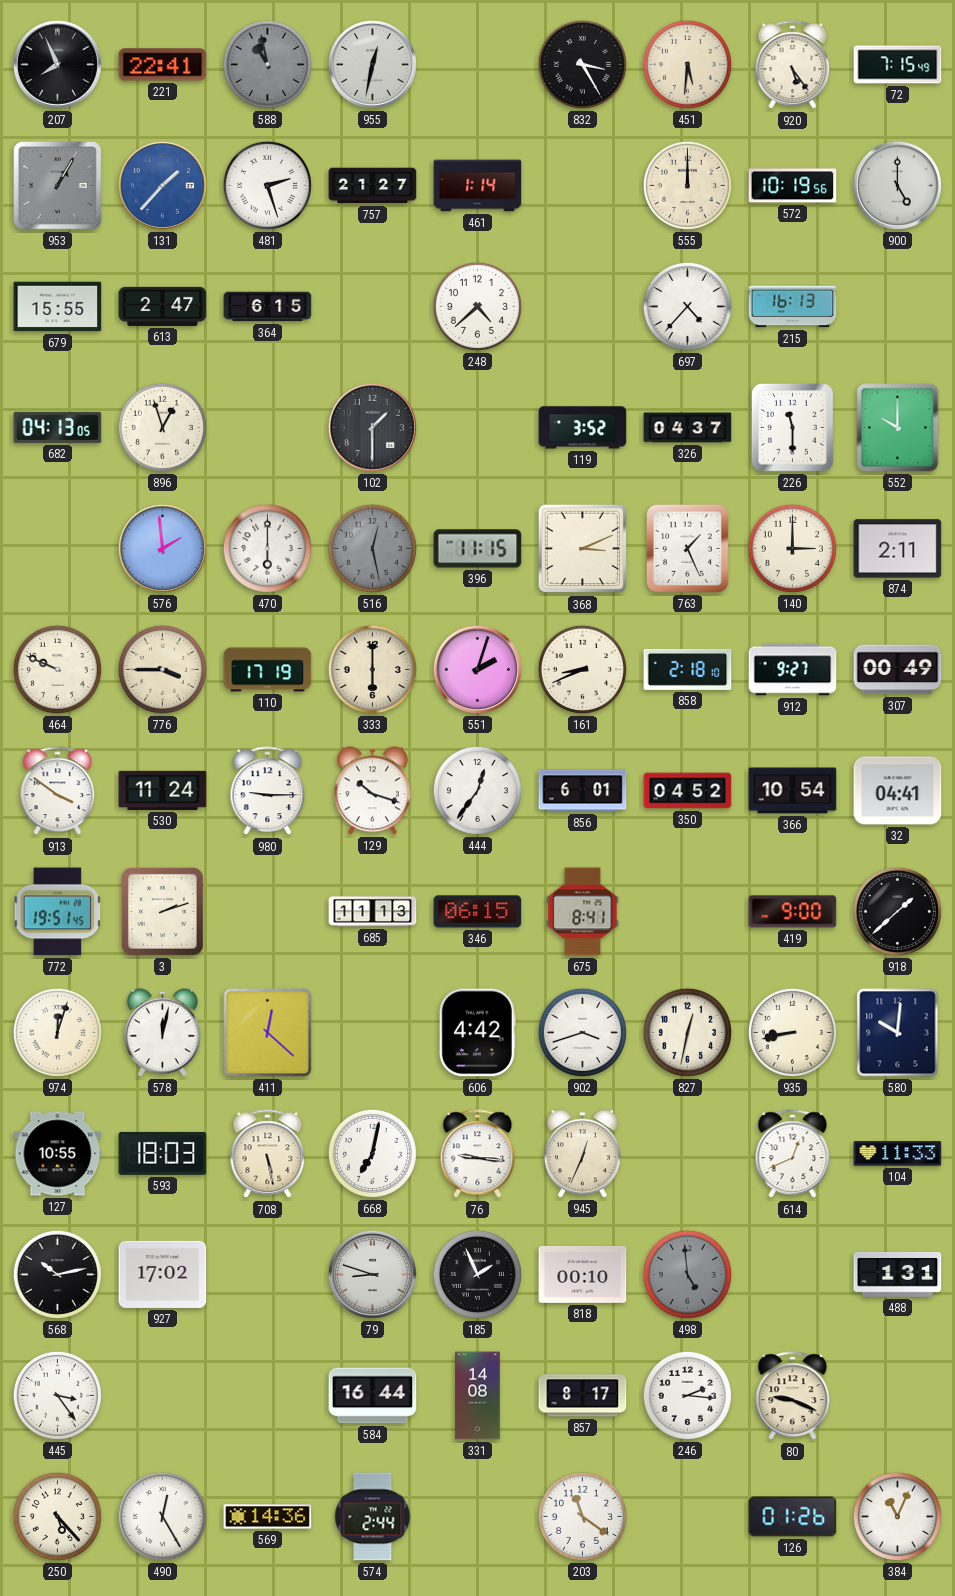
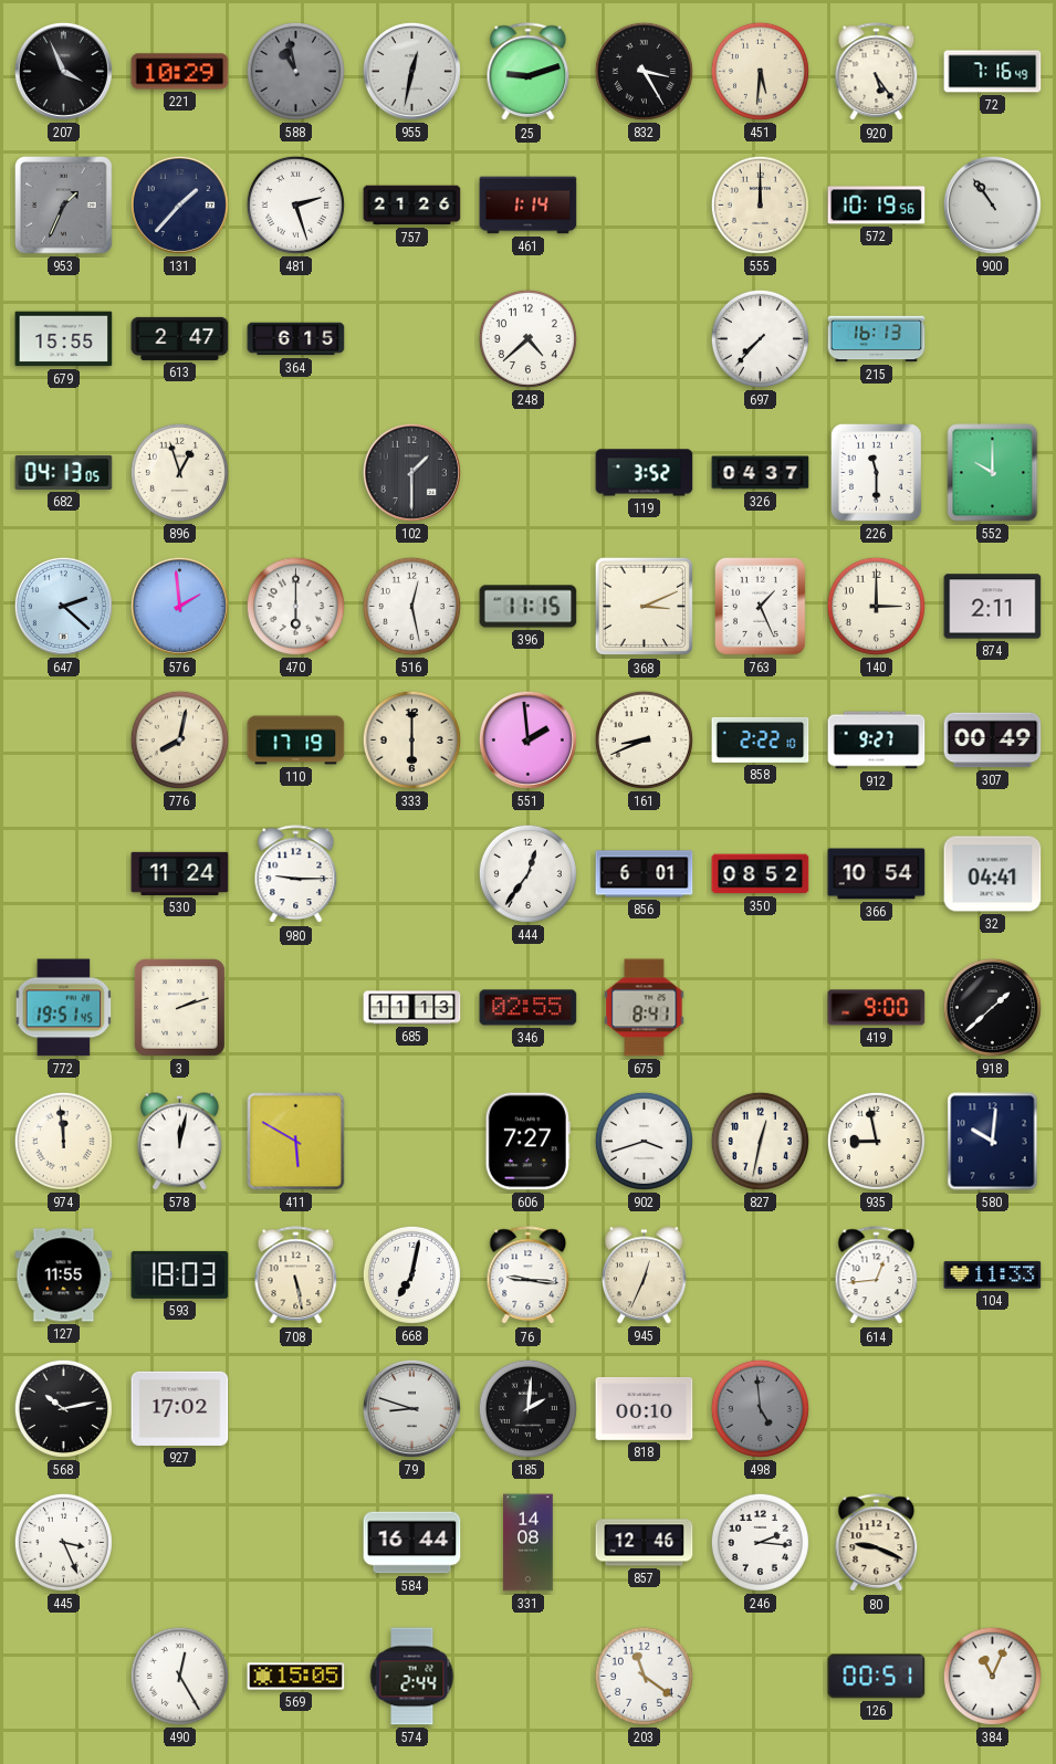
207: 7:56 -> 3:56 (63, 71)
221: 22:41 -> 10:29 (180, 72)
25: none -> 9:12 (529, 72)
72: 7:15 -> 7:16 (993, 72)
953: 1:05 -> 1:34 (64, 206)
131 dial: blue -> navy (179, 204)
757: 21:27 -> 21:26 (412, 206)
900: 5:00 -> 10:54 (992, 204)
697: 4:37 -> 7:37 (760, 338)
647: none -> 2:22 (63, 606)
516 dial: grey -> white (411, 606)
464: 9:49 -> none (57, 669)
776: 3:45 -> 8:02 (179, 739)
551: 2:03 -> 1:59 (527, 739)
858: 2:18 -> 2:22 (761, 739)
913: 3:51 -> none (58, 791)
129: 10:18 -> none (373, 791)
350: 04:52 -> 08:52 (761, 874)
346: 06:15 -> 02:55 (529, 1008)
974: 12:03 -> 11:59 (63, 1141)
411: 12:22 -> 5:50 (296, 1142)
606: 4:42 -> 7:27 (527, 1142)
935: 8:43 -> 8:58 (876, 1141)
127: 10:55 -> 11:55 (64, 1275)
614: 12:41 -> 12:44 (877, 1275)
185: 1:56 -> 2:01 (527, 1408)
488: 1:31 -> none (898, 1275)
445: 3:24 -> 3:26 (63, 1542)
857: 8:17 -> 12:46 (645, 1543)
250: 5:23 -> none (57, 1516)
569: 14:36 -> 15:05 (296, 1677)
126: 01:26 -> 00:51 (877, 1677)
